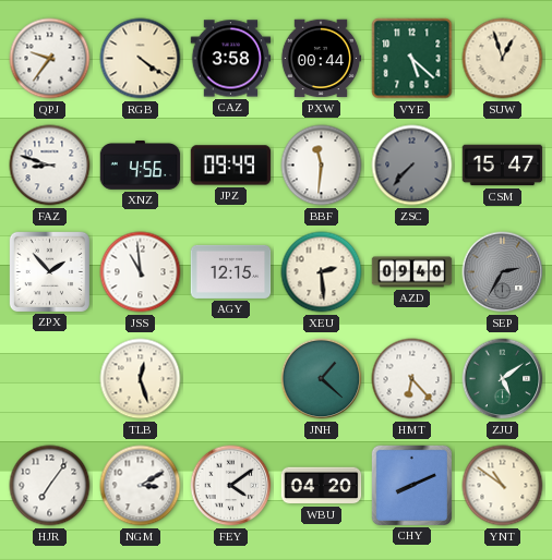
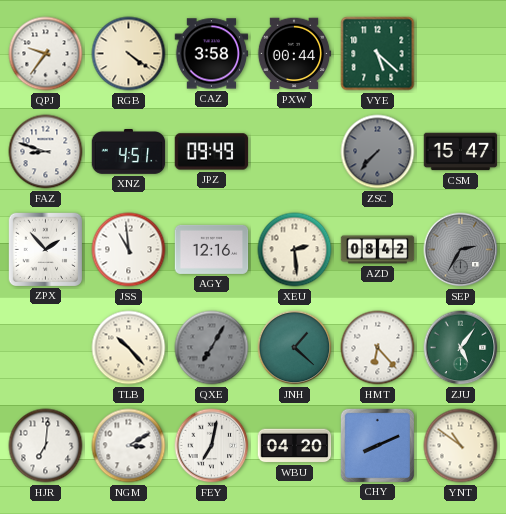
SUW: 12:57 -> none (503, 59)
XNZ: 4:56 -> 4:51 (129, 152)
BBF: 11:31 -> none (322, 166)
AGY: 12:15 -> 12:16 (212, 249)
AZD: 09:40 -> 08:42 (378, 250)
TLB: 12:27 -> 10:23 (129, 348)
QXE: none -> 7:05 (212, 348)
ZJU: 5:09 -> 5:06 (461, 348)
HJR: 7:06 -> 7:01 (46, 446)
FEY: 4:09 -> 7:02 (212, 446)
